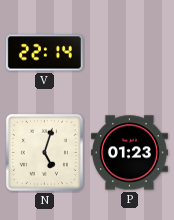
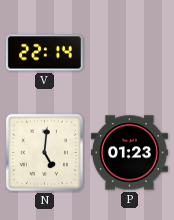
N: 5:03 -> 5:01 (44, 152)
